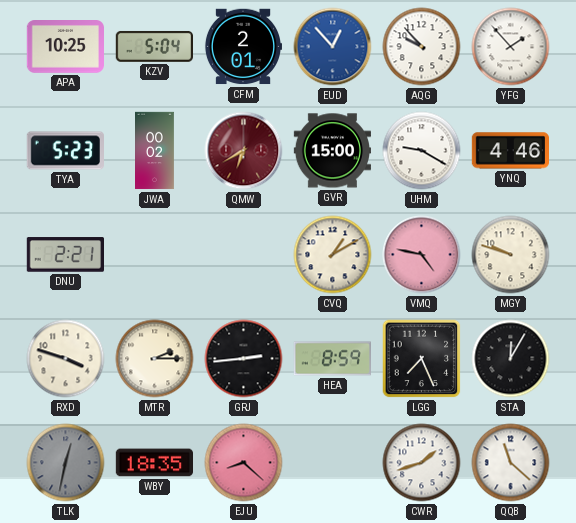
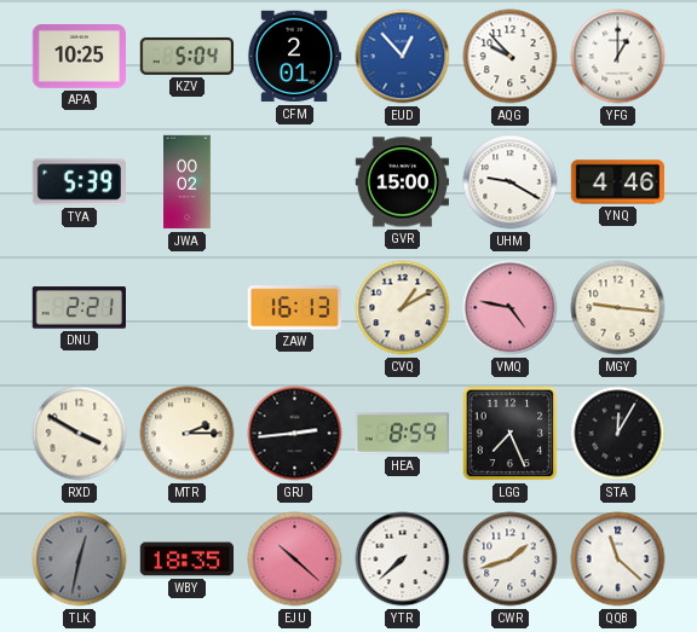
YFG: 1:53 -> 1:00 (618, 57)
TYA: 5:23 -> 5:39 (79, 182)
QMW: 6:40 -> none (244, 151)
ZAW: none -> 16:13 (294, 308)
MGY: 9:48 -> 9:16 (618, 308)
RXD: 3:48 -> 3:50 (80, 434)
EJU: 8:22 -> 10:22 (295, 559)
YTR: none -> 7:38 (403, 559)
